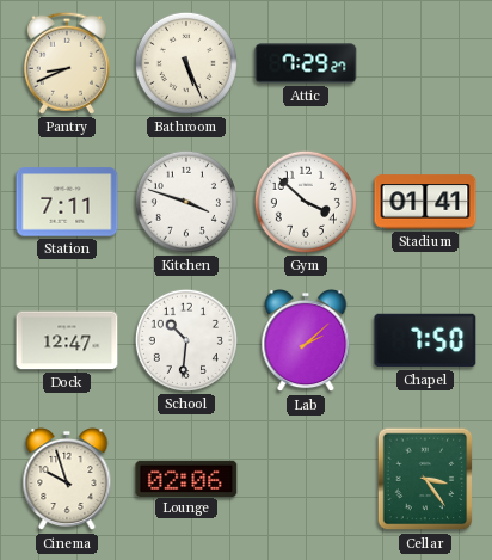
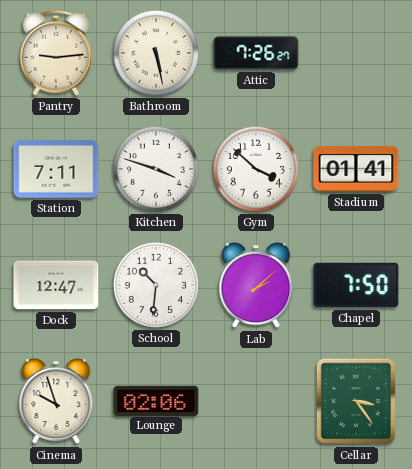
Pantry: 8:41 -> 9:14 (56, 53)
Bathroom: 5:26 -> 5:28 (156, 53)
Attic: 7:29 -> 7:26 (256, 53)
